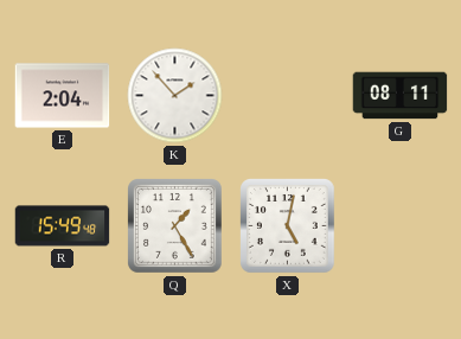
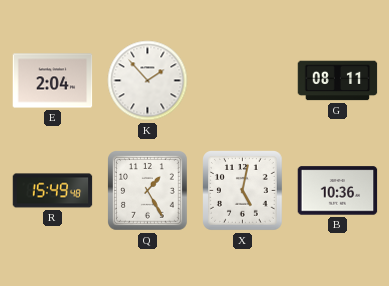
B: none -> 10:36 (338, 191)
